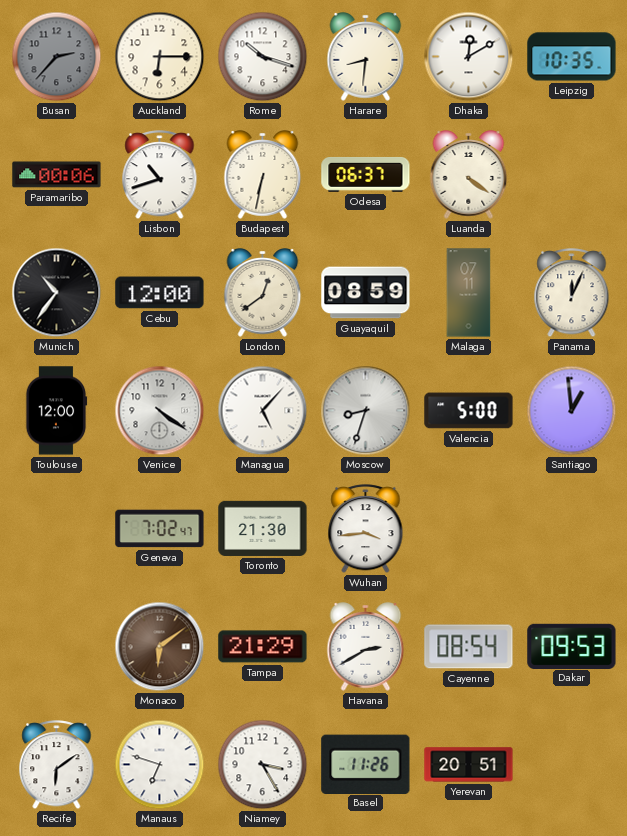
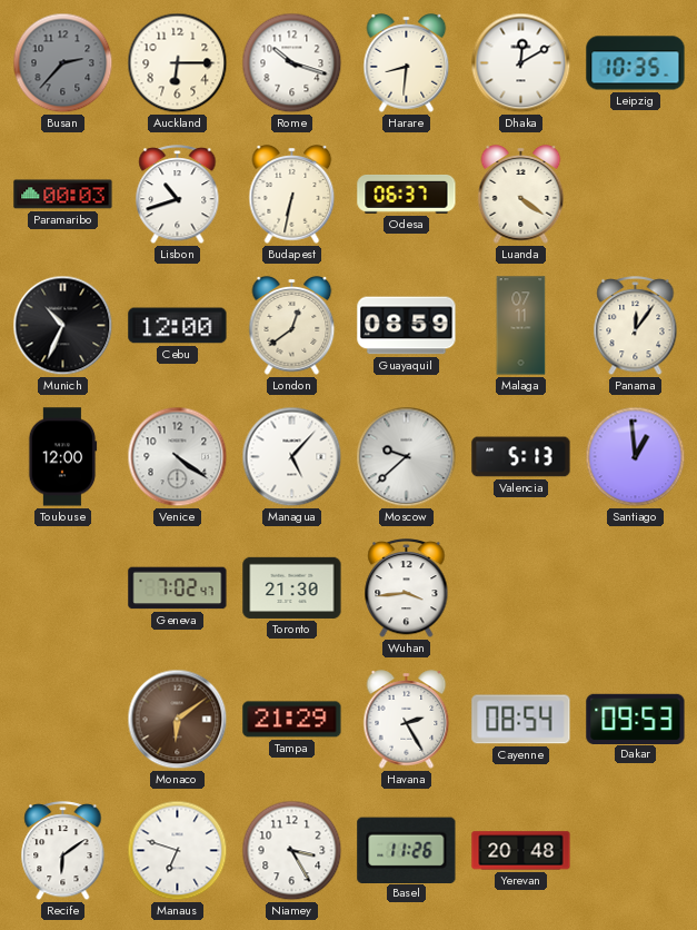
Paramaribo: 00:06 -> 00:03 (63, 195)
Munich: 10:36 -> 10:34 (63, 326)
Panama: 12:04 -> 12:06 (636, 326)
Moscow: 8:33 -> 9:38 (407, 457)
Valencia: 5:00 -> 5:13 (521, 457)
Havana: 2:40 -> 2:25 (407, 720)
Yerevan: 20:51 -> 20:48 (521, 851)
